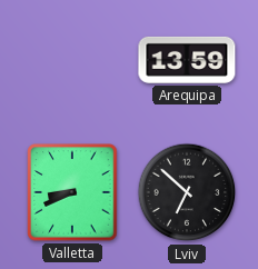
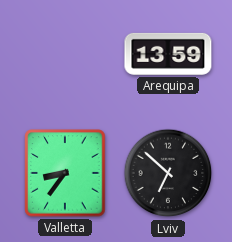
Valletta: 8:41 -> 8:36 (65, 173)
